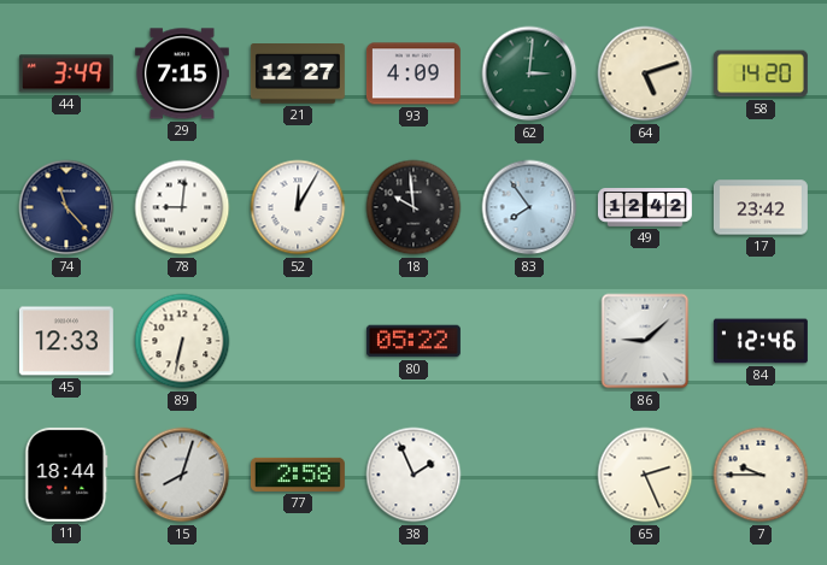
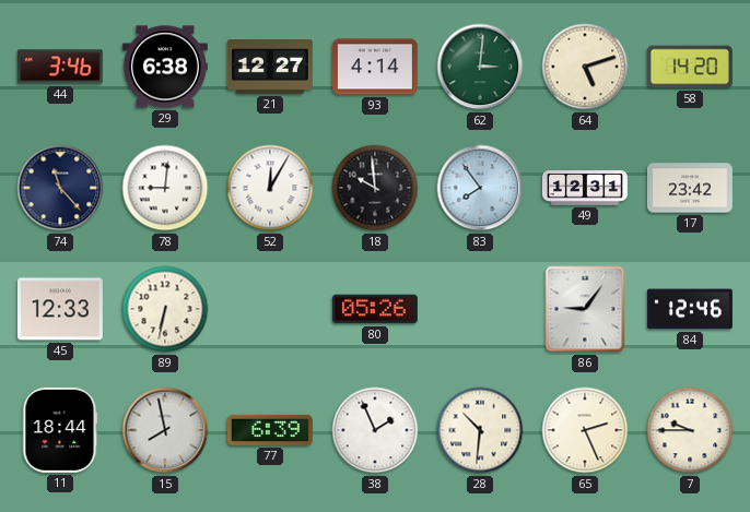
44: 3:49 -> 3:46 (60, 67)
29: 7:15 -> 6:38 (165, 67)
93: 4:09 -> 4:14 (375, 67)
49: 12:42 -> 12:31 (585, 189)
80: 05:22 -> 05:26 (375, 309)
86: 9:08 -> 9:06 (585, 309)
15: 8:03 -> 7:58 (165, 430)
77: 2:58 -> 6:39 (270, 430)
28: none -> 10:31 (480, 430)
